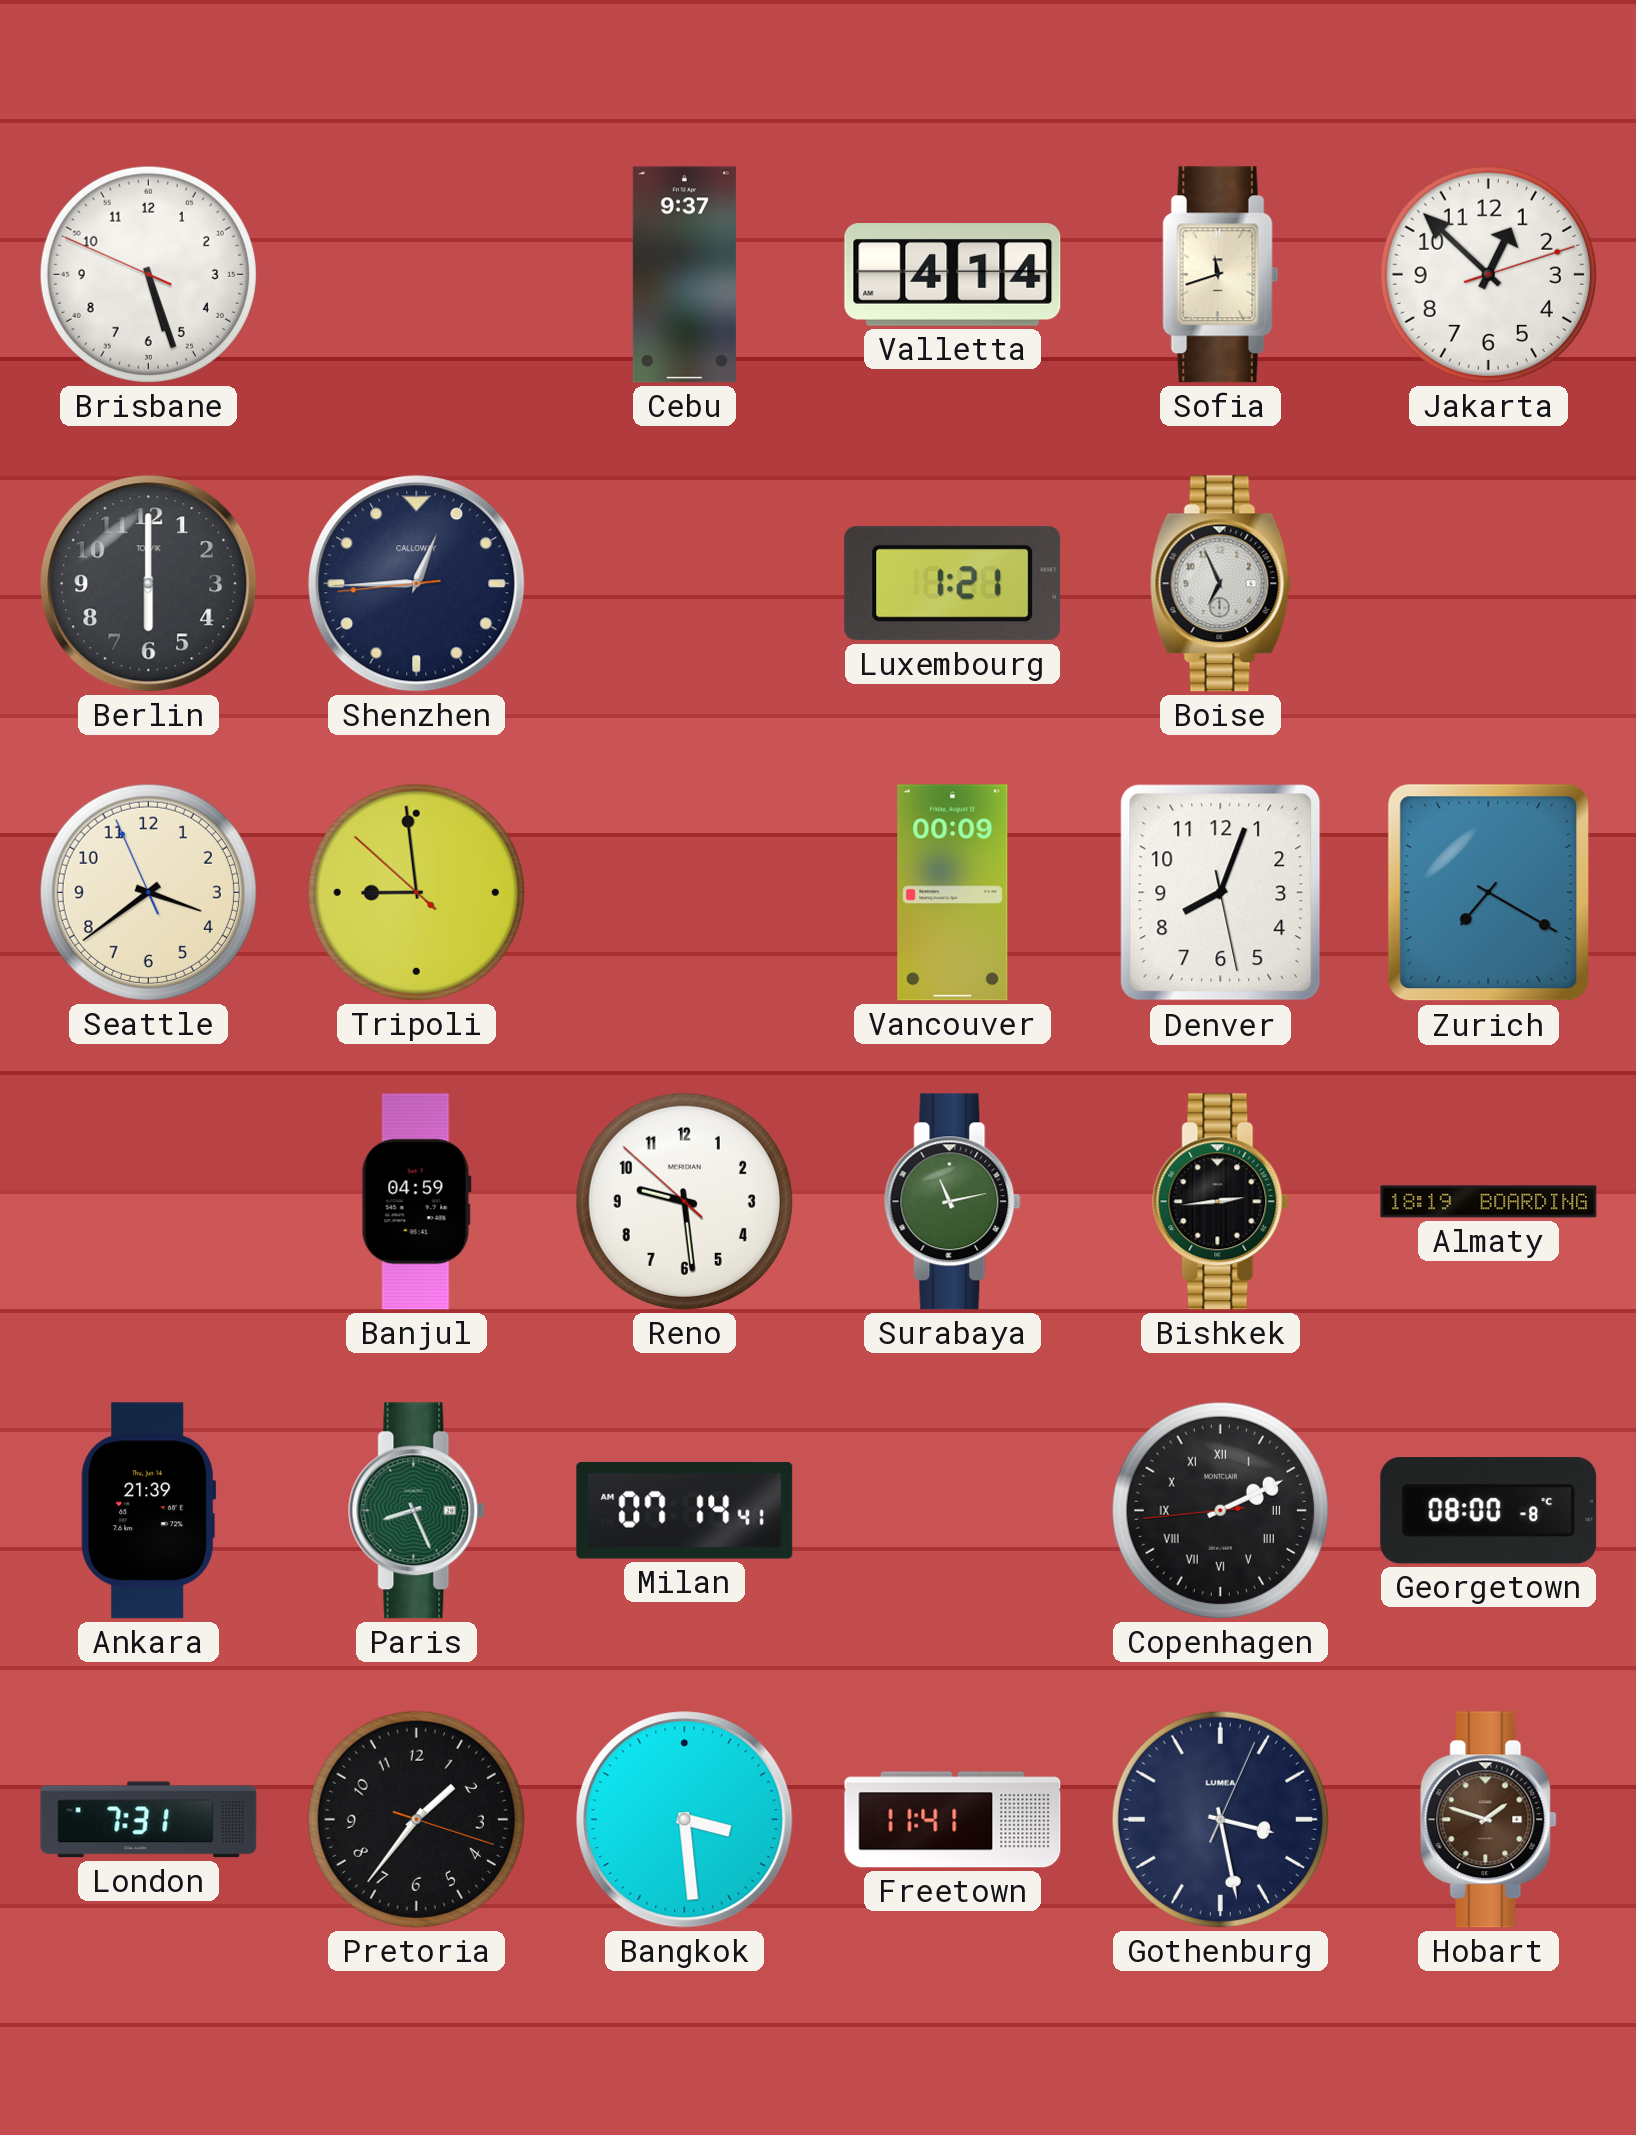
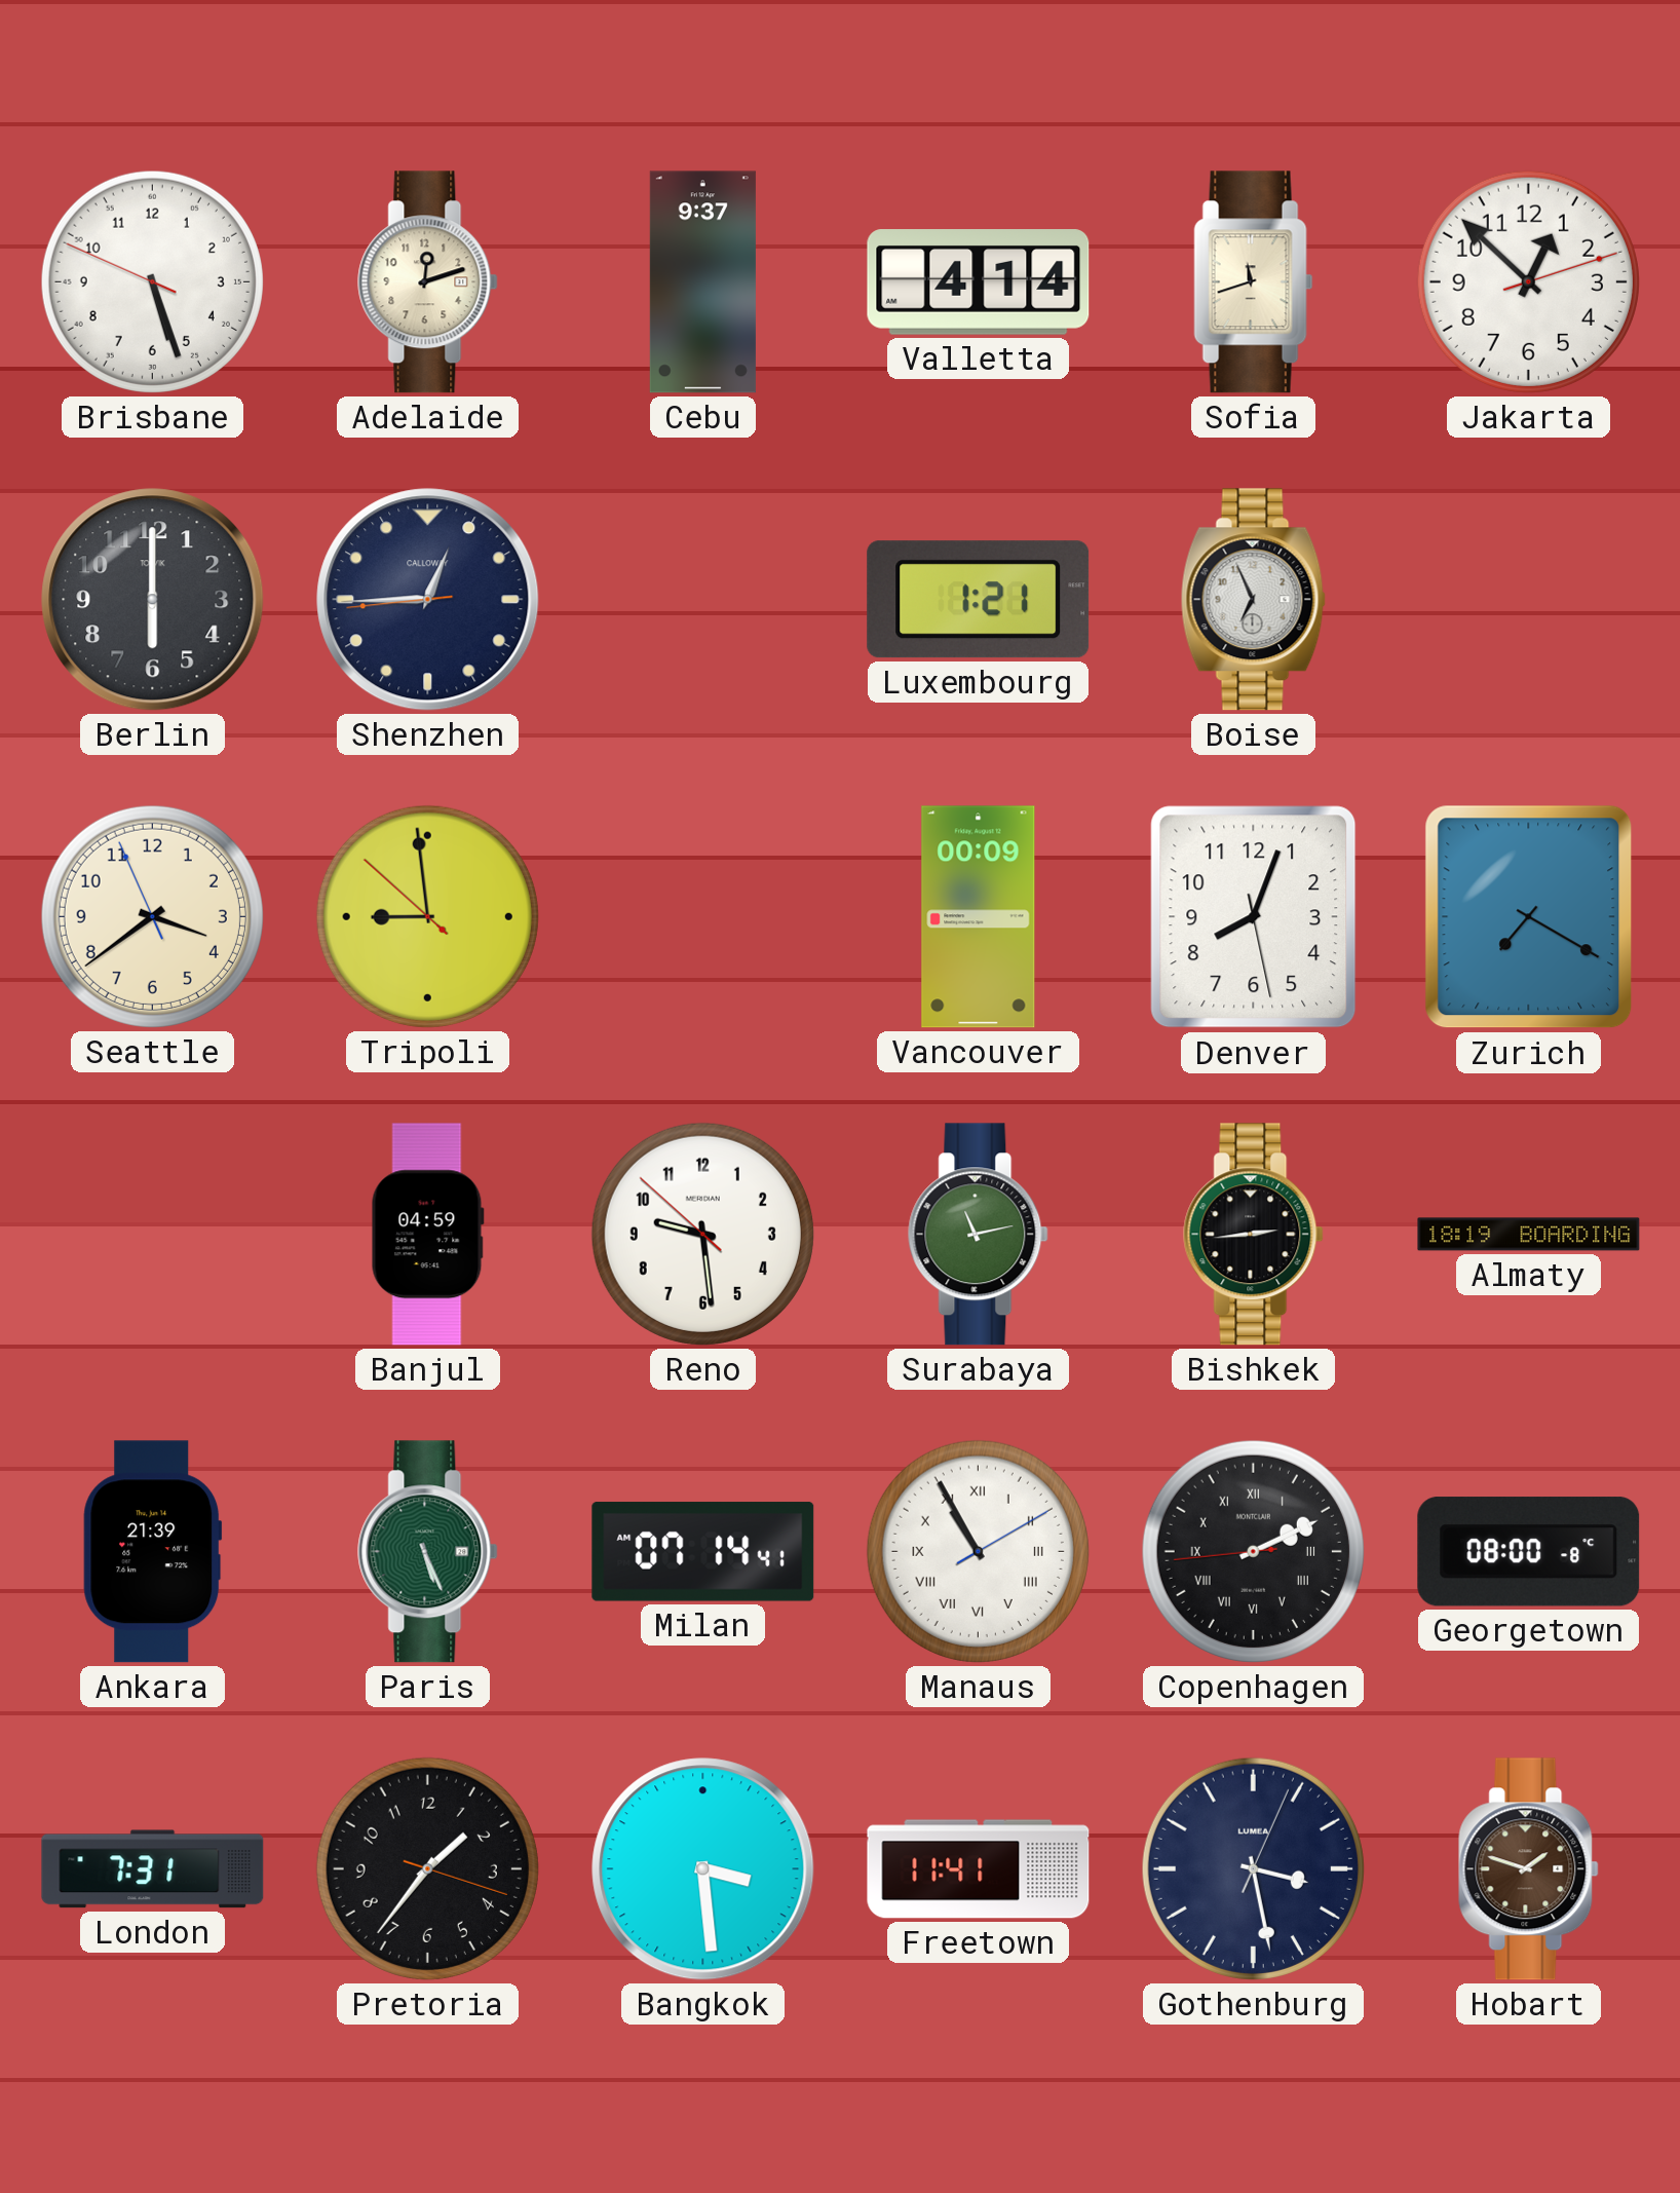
Adelaide: none -> 12:12 (428, 282)
Paris: 8:26 -> 5:26 (428, 1552)
Manaus: none -> 10:55 (978, 1551)
